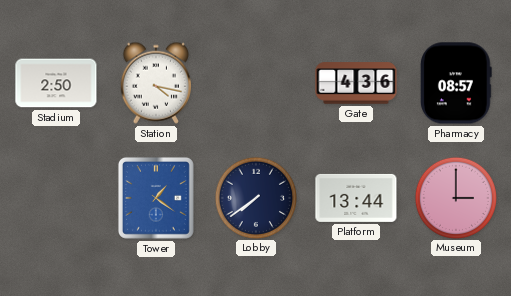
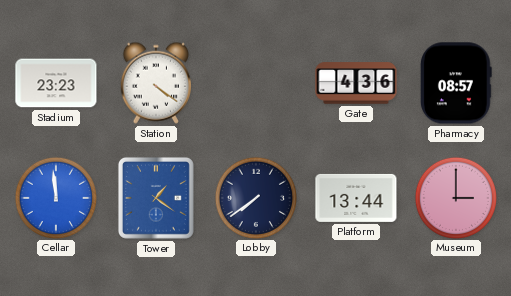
Stadium: 2:50 -> 23:23 (56, 83)
Station: 4:17 -> 4:21 (156, 83)
Cellar: none -> 11:59 (55, 197)
